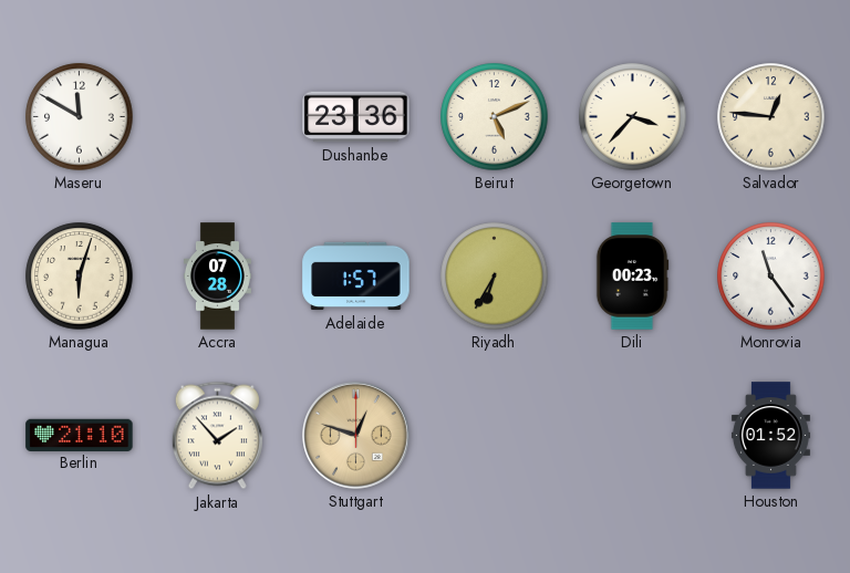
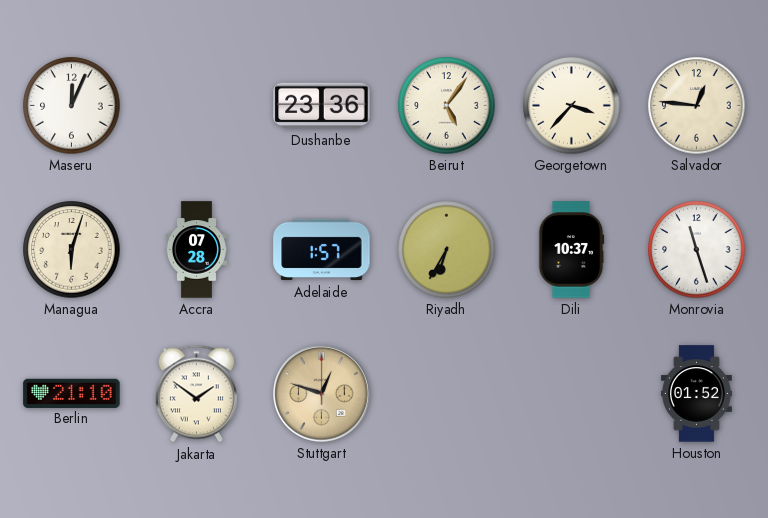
Maseru: 11:50 -> 12:04 (72, 106)
Beirut: 5:11 -> 5:06 (447, 106)
Dili: 00:23 -> 10:37 (571, 250)
Monrovia: 11:24 -> 11:27 (697, 250)
Jakarta: 1:53 -> 1:51 (196, 394)
